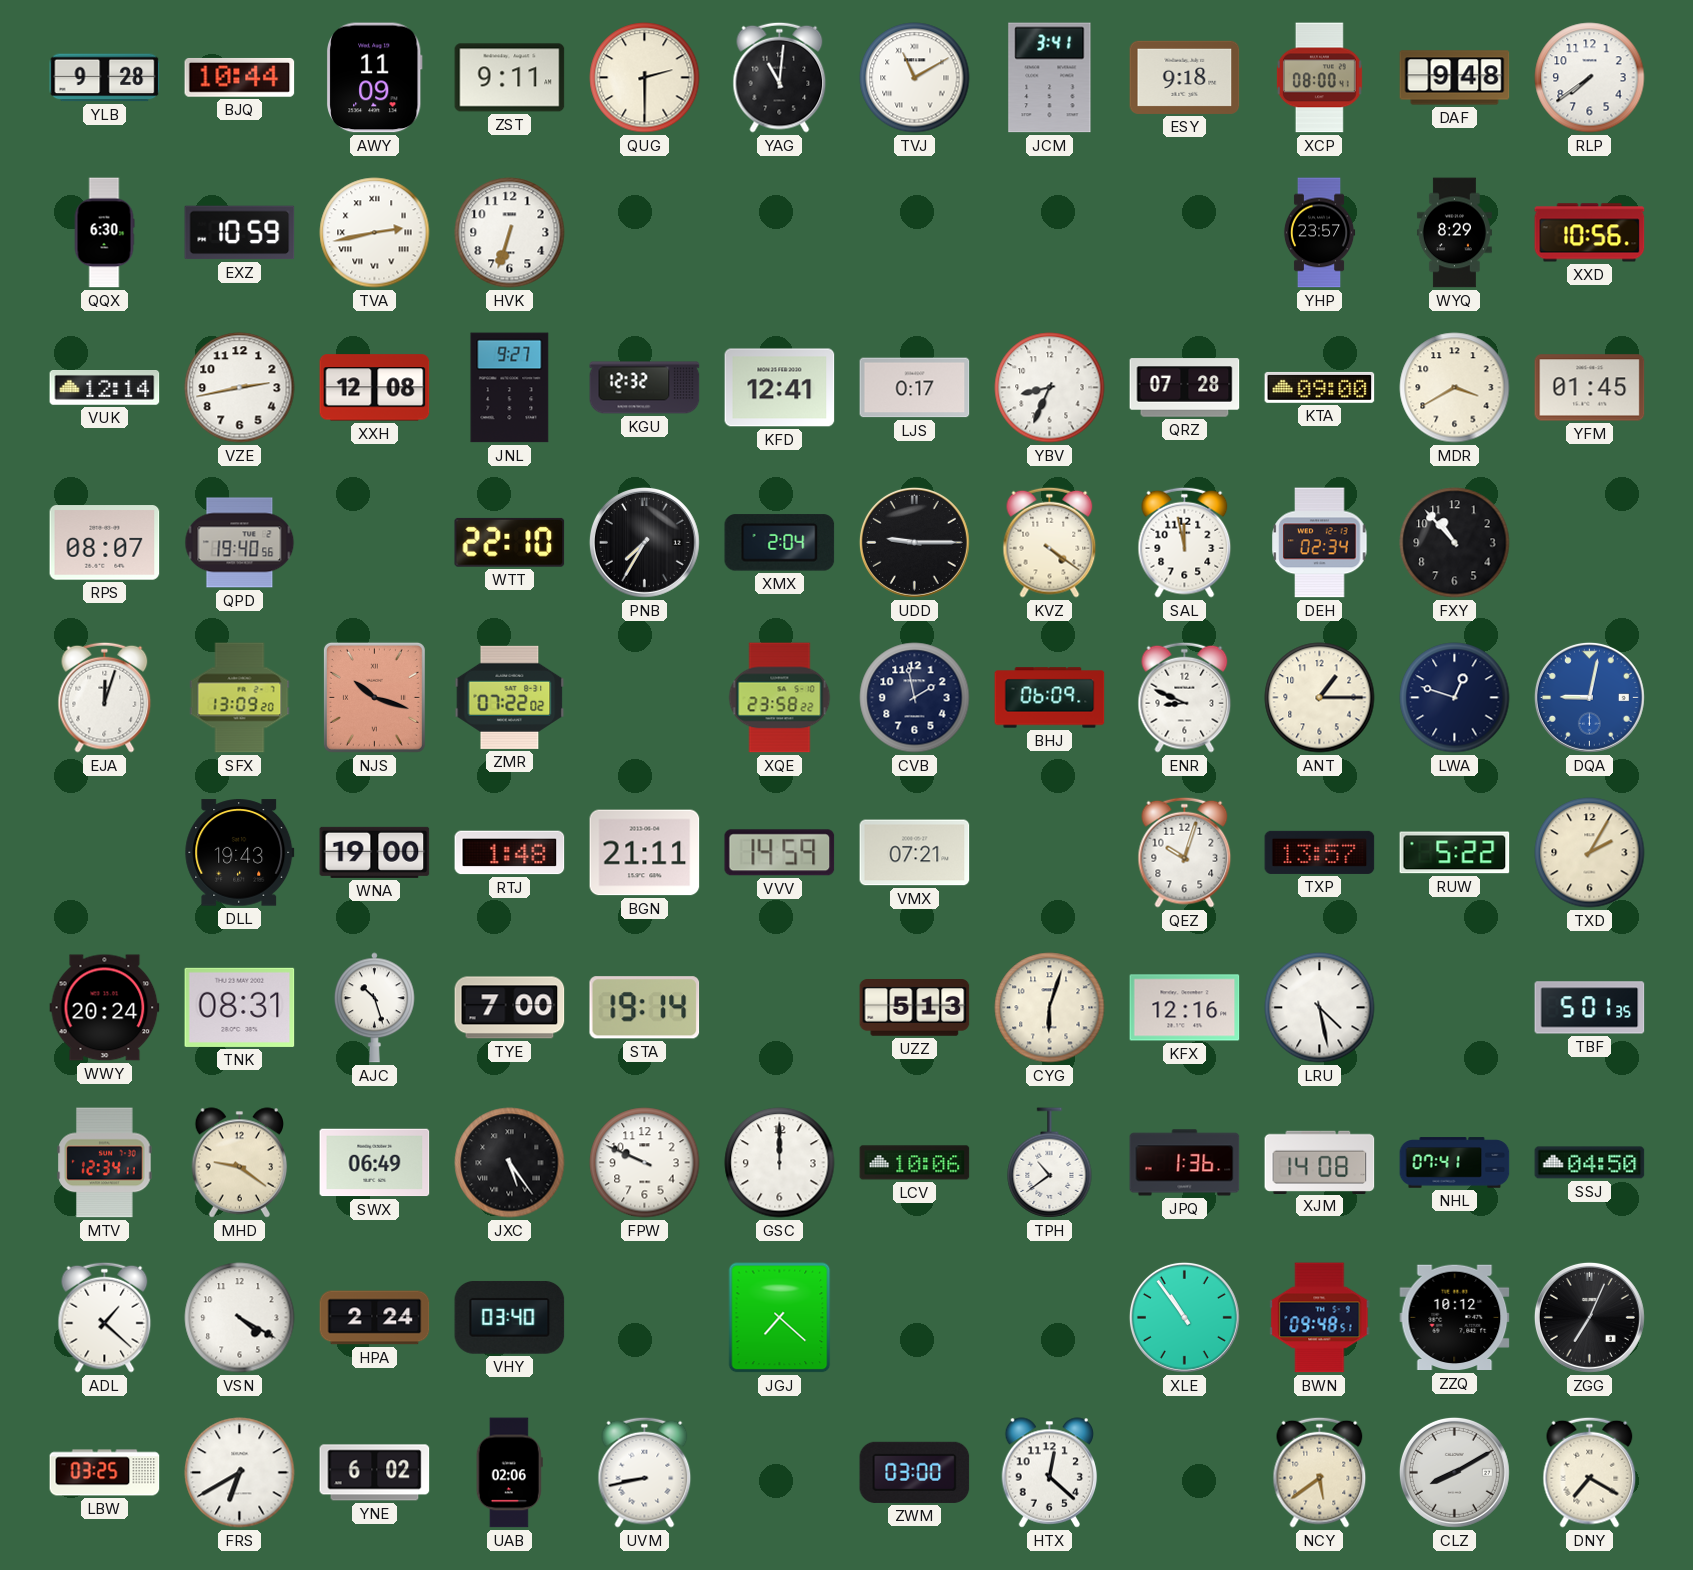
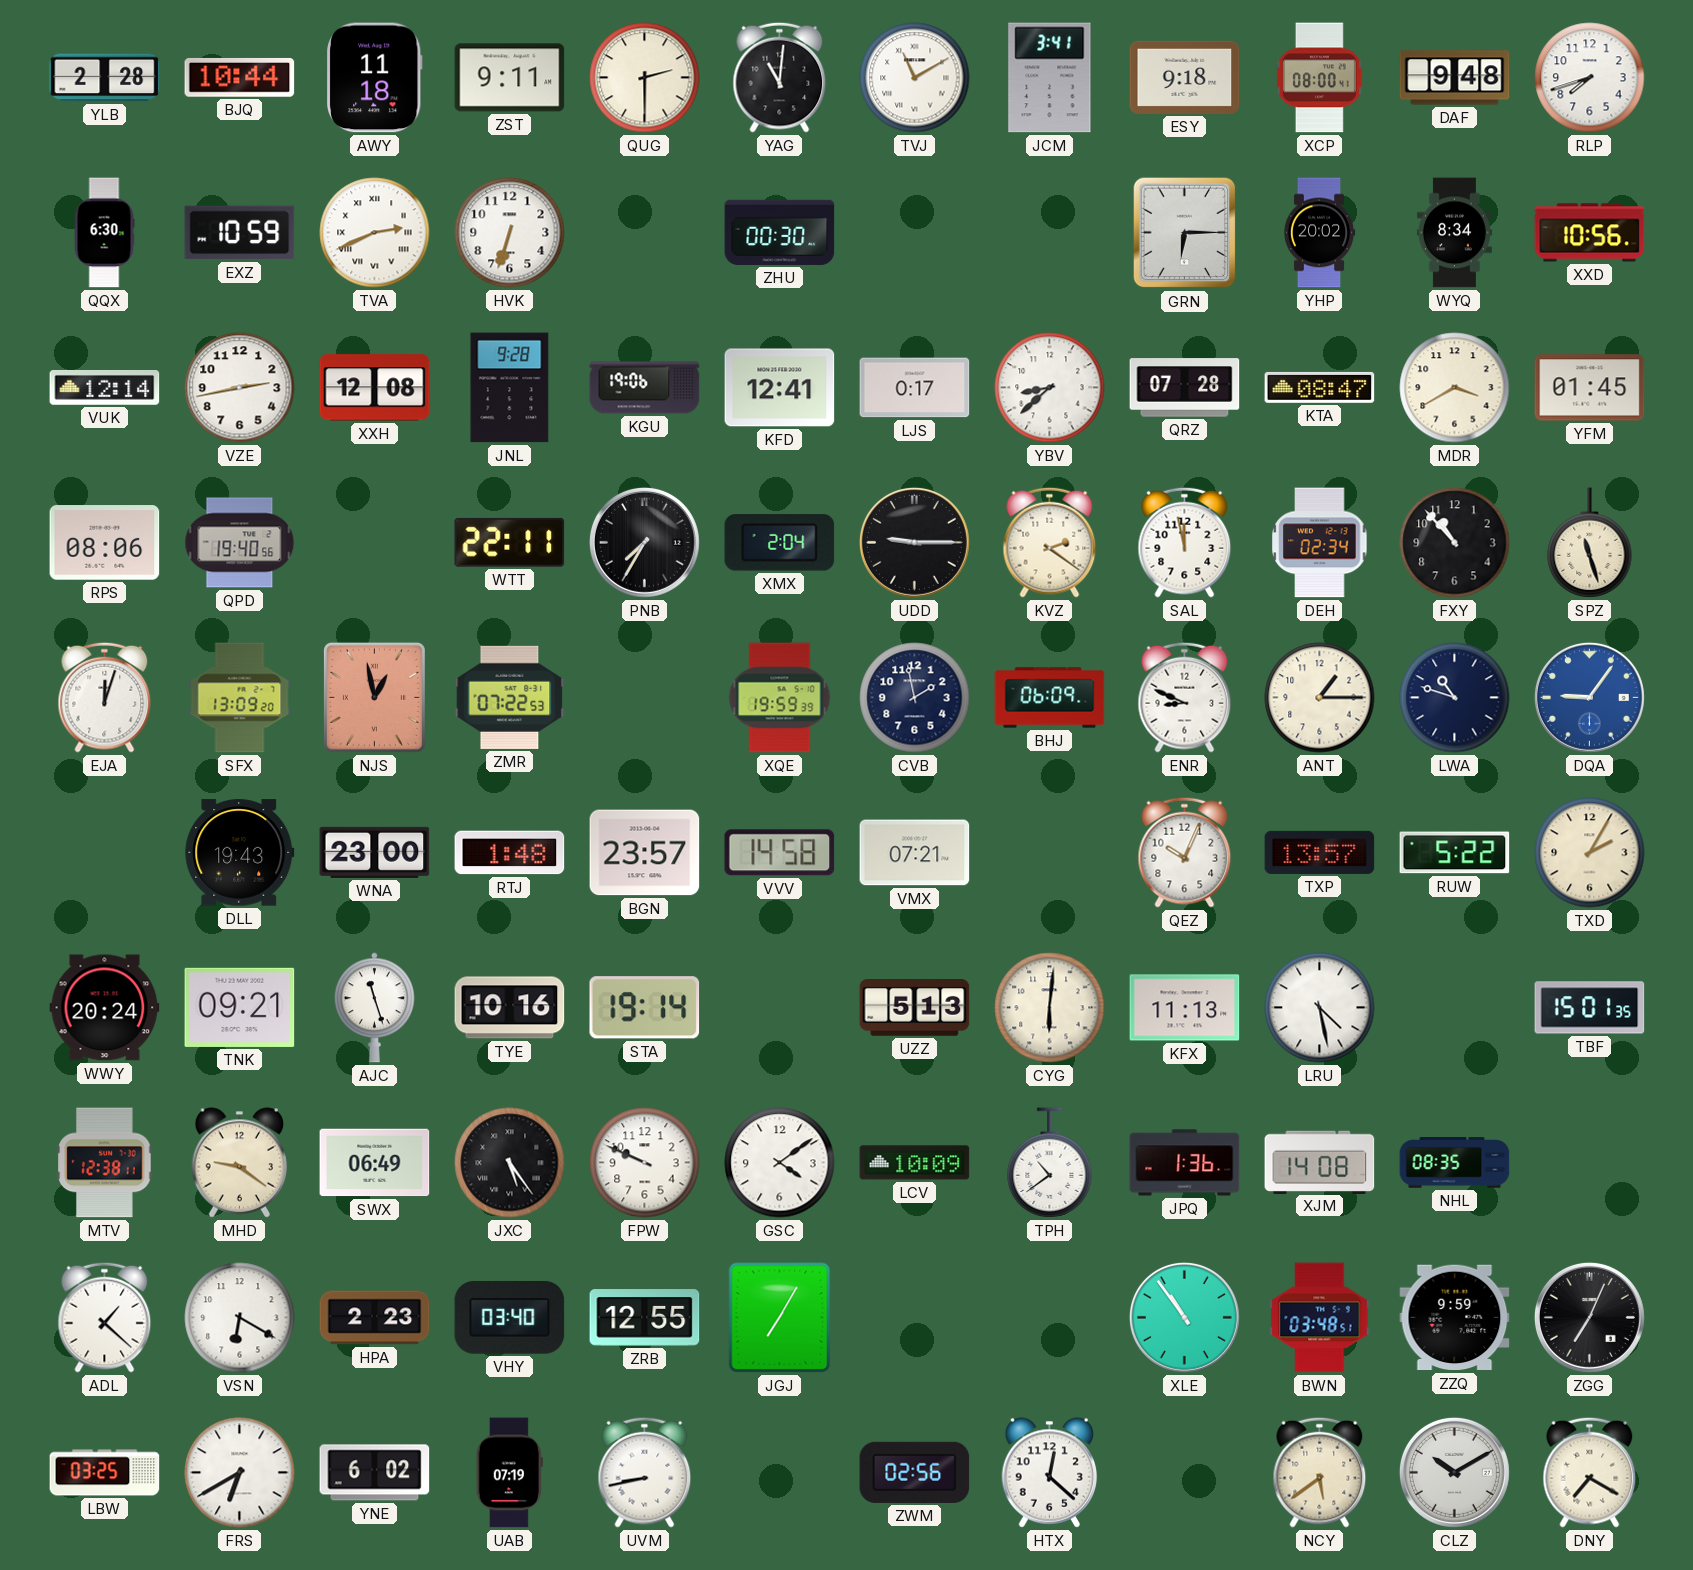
YLB: 9:28 -> 2:28 (105, 78)
AWY: 11:09 -> 11:18 (375, 78)
RLP: 7:39 -> 7:42 (1590, 78)
TVA: 2:43 -> 2:41 (375, 233)
ZHU: none -> 00:30 (780, 232)
GRN: none -> 6:15 (1185, 233)
YHP: 23:57 -> 20:02 (1319, 233)
WYQ: 8:29 -> 8:34 (1454, 233)
JNL: 9:27 -> 9:28 (510, 388)
KGU: 12:32 -> 19:06 (645, 388)
YBV: 8:34 -> 8:38 (1050, 388)
KTA: 09:00 -> 08:47 (1320, 387)
RPS: 08:07 -> 08:06 (105, 543)
WTT: 22:10 -> 22:11 (510, 542)
KVZ: 4:21 -> 2:21 (1050, 542)
SPZ: none -> 11:27 (1590, 543)
NJS: 10:18 -> 12:58 (374, 697)
ZMR: 07:22:02 -> 07:22:53 (510, 697)
XQE: 23:58 -> 19:59 (780, 698)
LWA: 12:48 -> 10:48 (1455, 698)
DQA: 9:02 -> 9:06 (1589, 697)
WNA: 19:00 -> 23:00 (375, 852)
BGN: 21:11 -> 23:57 (645, 853)
VVV: 14:59 -> 14:58 (780, 853)
QEZ: 10:03 -> 10:04 (1185, 852)
TNK: 08:31 -> 09:21 (240, 1007)
AJC: 10:27 -> 11:27 (374, 1008)
TYE: 7:00 -> 10:16 (510, 1008)
CYG: 6:03 -> 6:01 (1050, 1008)
KFX: 12:16 -> 11:13 (1185, 1008)
TBF: 5:01 -> 15:01 (1590, 1008)
MTV: 12:34 -> 12:38 (105, 1163)
GSC: 12:00 -> 4:09 (780, 1163)
LCV: 10:06 -> 10:09 (915, 1163)
NHL: 07:41 -> 08:35 (1455, 1163)
SSJ: 04:50 -> none (1590, 1163)
VSN: 4:20 -> 6:20 (240, 1318)
HPA: 2:24 -> 2:23 (375, 1318)
ZRB: none -> 12:55 (645, 1318)
JGJ: 7:22 -> 7:05 (780, 1318)
BWN: 09:48 -> 03:48 (1320, 1318)
ZZQ: 10:12 -> 9:59 (1455, 1318)
UAB: 02:06 -> 07:19 (509, 1473)
ZWM: 03:00 -> 02:56 (915, 1472)
CLZ: 8:10 -> 10:10 (1454, 1472)
